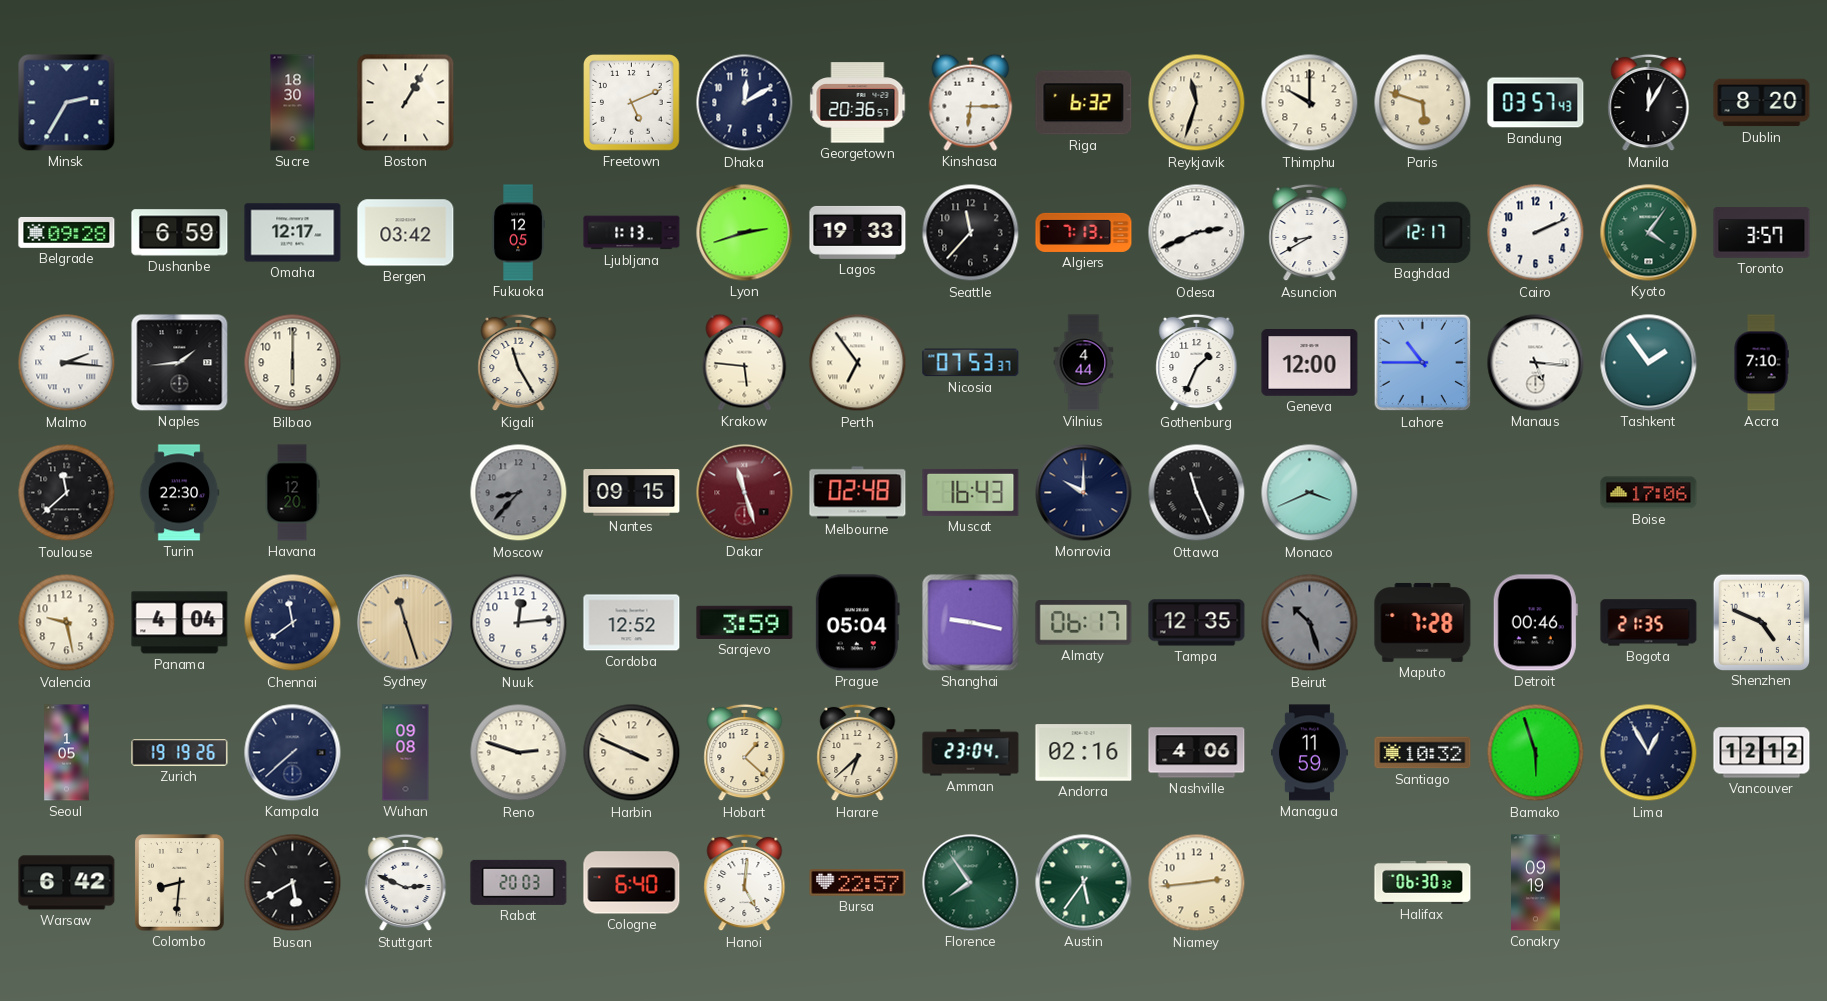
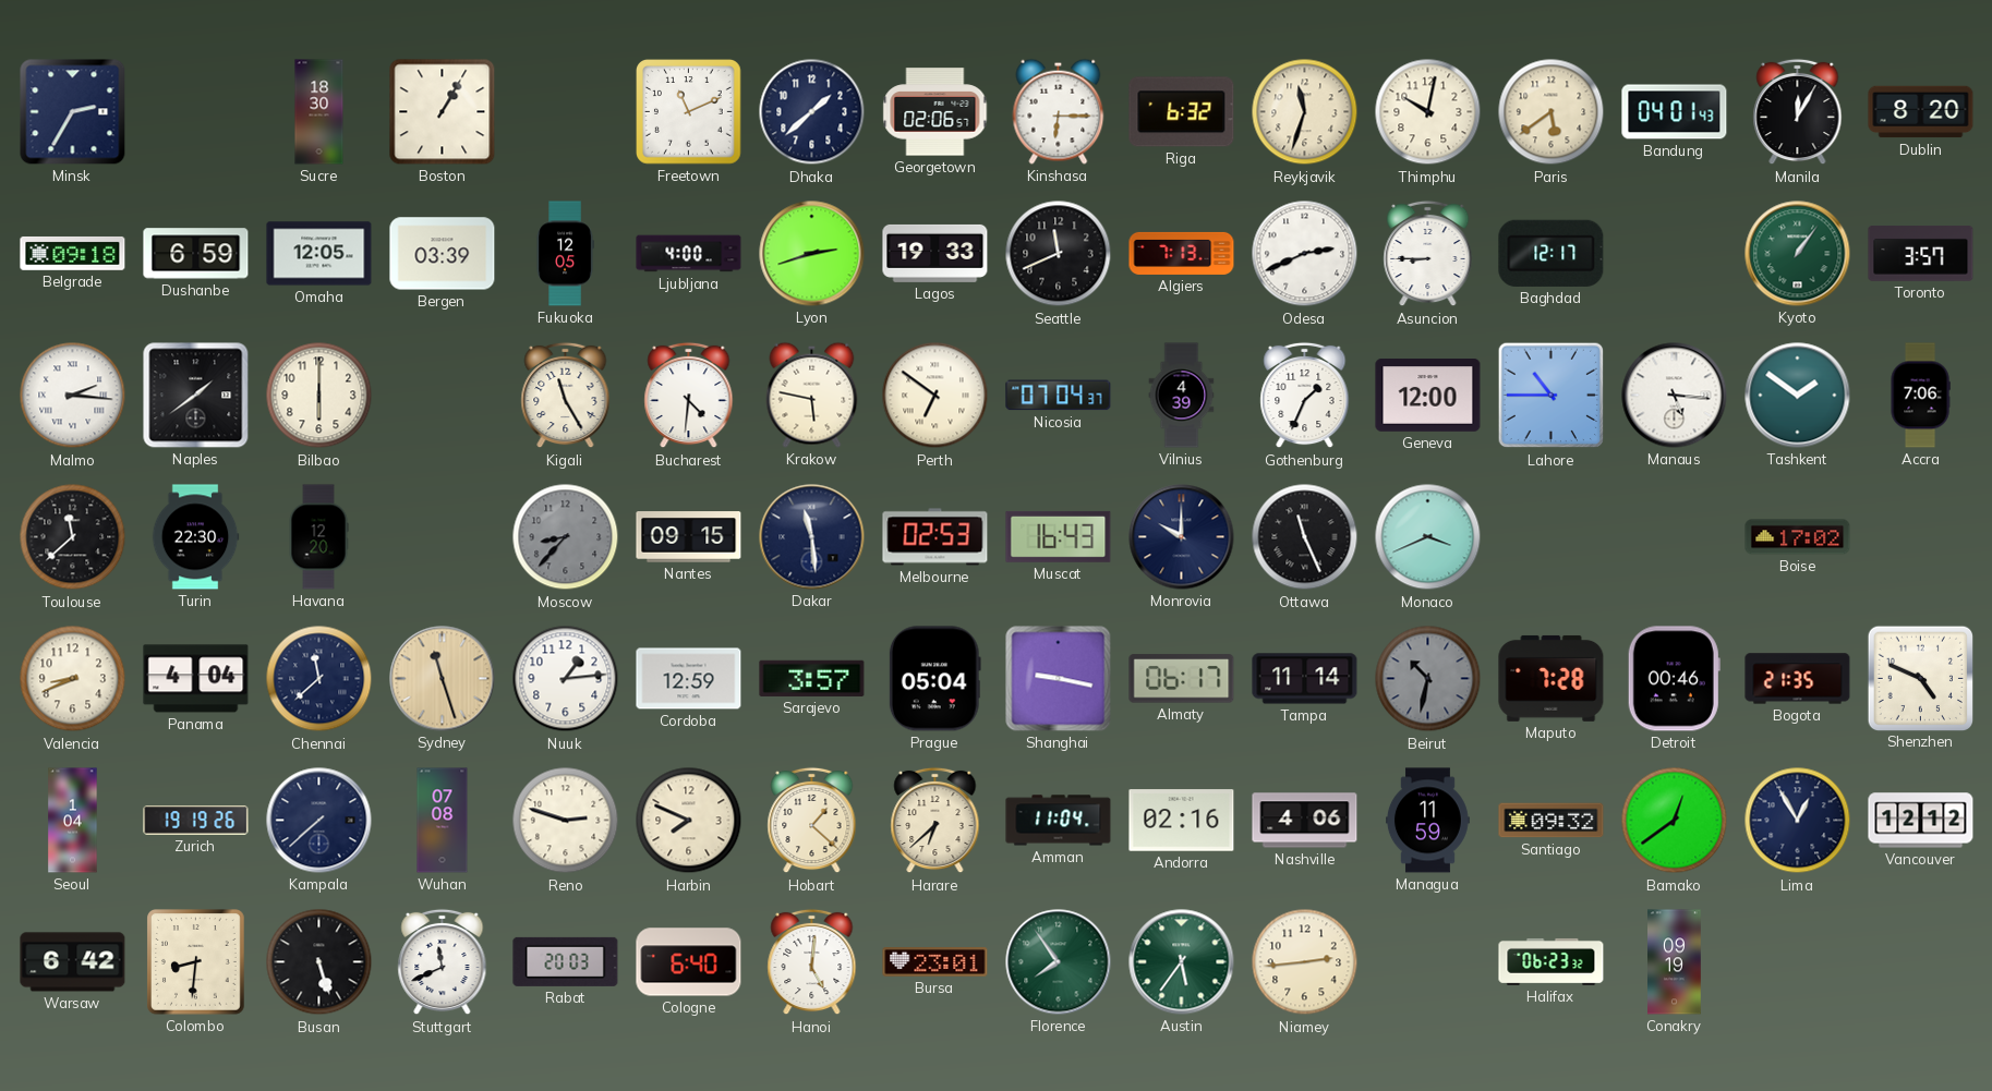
Freetown: 5:11 -> 11:11 (689, 112)
Dhaka: 12:10 -> 1:38 (812, 112)
Georgetown: 20:36 -> 02:06 (935, 112)
Thimphu: 10:00 -> 10:02 (1428, 112)
Paris: 5:48 -> 5:39 (1552, 112)
Bandung: 03:57 -> 04:01 (1675, 112)
Belgrade: 09:28 -> 09:18 (73, 253)
Omaha: 12:17 -> 12:05 (319, 254)
Bergen: 03:42 -> 03:39 (443, 254)
Ljubljana: 1:13 -> 4:00 (689, 254)
Seattle: 11:37 -> 11:41 (1059, 254)
Asuncion: 8:40 -> 8:45 (1428, 254)
Cairo: 2:11 -> none (1536, 233)
Kyoto: 4:06 -> 1:06 (1798, 254)
Naples: 1:44 -> 1:39 (196, 396)
Bucharest: none -> 4:31 (689, 396)
Krakow: 5:46 -> 5:47 (812, 395)
Perth: 6:54 -> 6:51 (935, 396)
Nicosia: 07:53 -> 07:04 (1059, 396)
Vilnius: 4:44 -> 4:39 (1182, 396)
Tashkent: 1:54 -> 1:51 (1798, 396)
Accra: 7:10 -> 7:06 (1920, 396)
Dakar: 11:27 -> 11:29 (812, 537)
Dakar dial: burgundy -> navy (812, 537)
Melbourne: 02:48 -> 02:53 (935, 537)
Boise: 17:06 -> 17:02 (1798, 537)
Valencia: 9:28 -> 8:41 (73, 679)
Chennai: 11:39 -> 11:38 (319, 679)
Nuuk: 12:14 -> 1:14 (566, 679)
Cordoba: 12:52 -> 12:59 (689, 679)
Sarajevo: 3:59 -> 3:57 (812, 678)
Tampa: 12:35 -> 11:14 (1305, 679)
Beirut: 10:27 -> 10:32 (1428, 679)
Seoul: 1:05 -> 1:04 (73, 821)
Wuhan: 09:08 -> 07:08 (443, 821)
Harbin: 3:49 -> 7:49 (689, 821)
Amman: 23:04 -> 11:04 (1059, 821)
Santiago: 10:32 -> 09:32 (1552, 821)
Bamako: 5:57 -> 12:39 (1675, 821)
Busan: 5:40 -> 5:27 (319, 962)
Stuttgart: 2:49 -> 11:41 (443, 962)
Bursa: 22:57 -> 23:01 (935, 962)
Halifax: 06:30 -> 06:23 (1552, 961)
